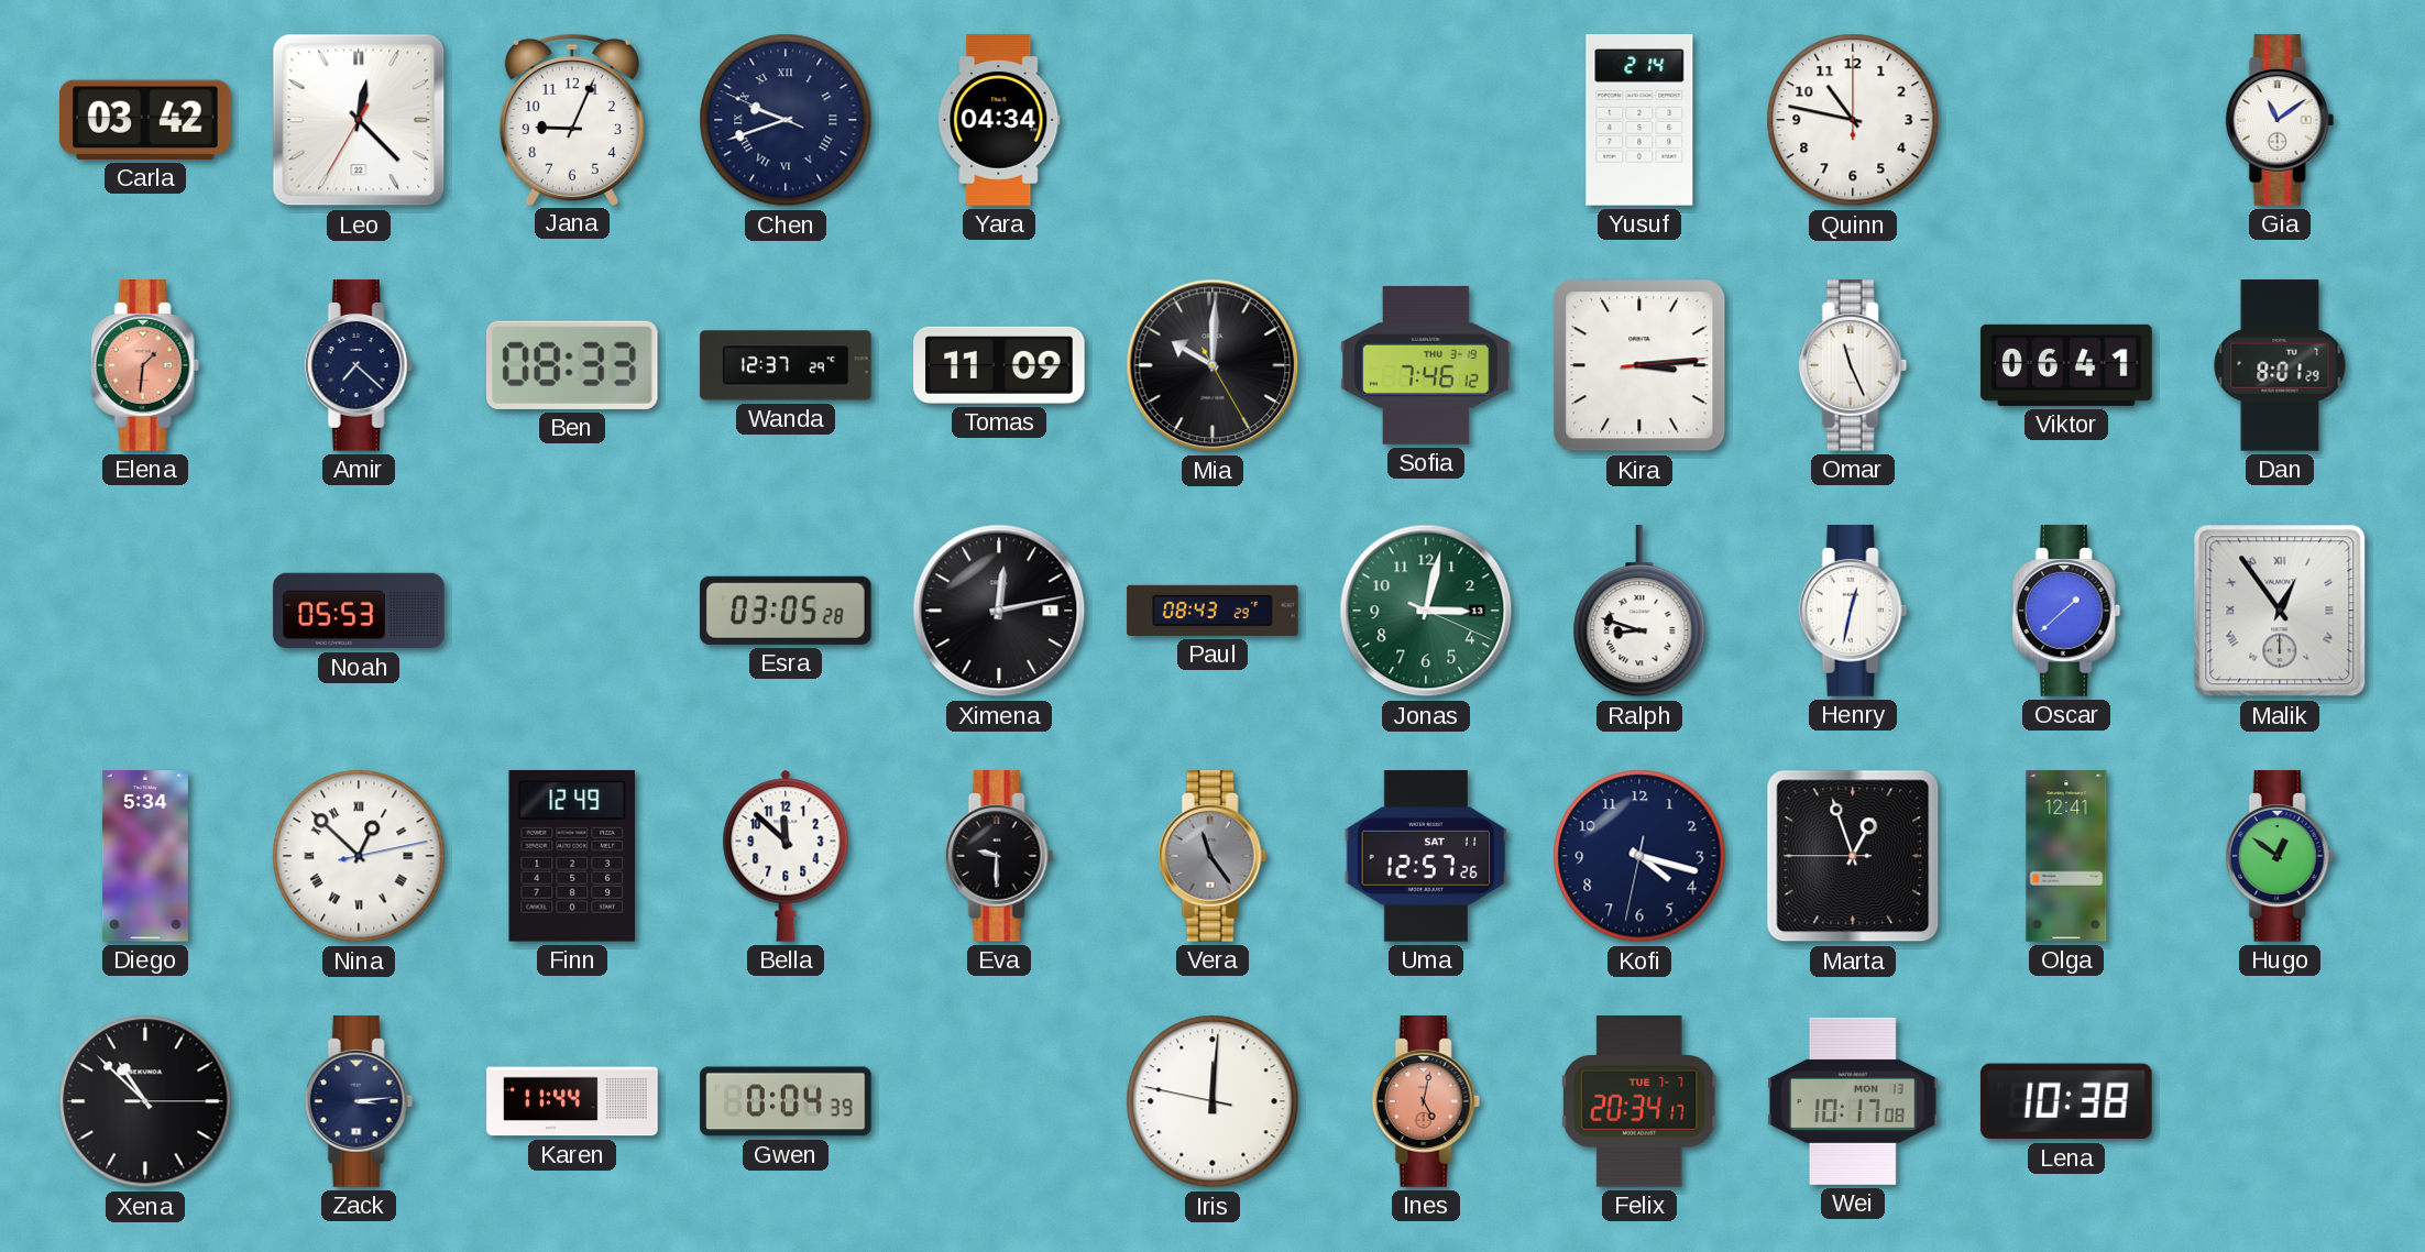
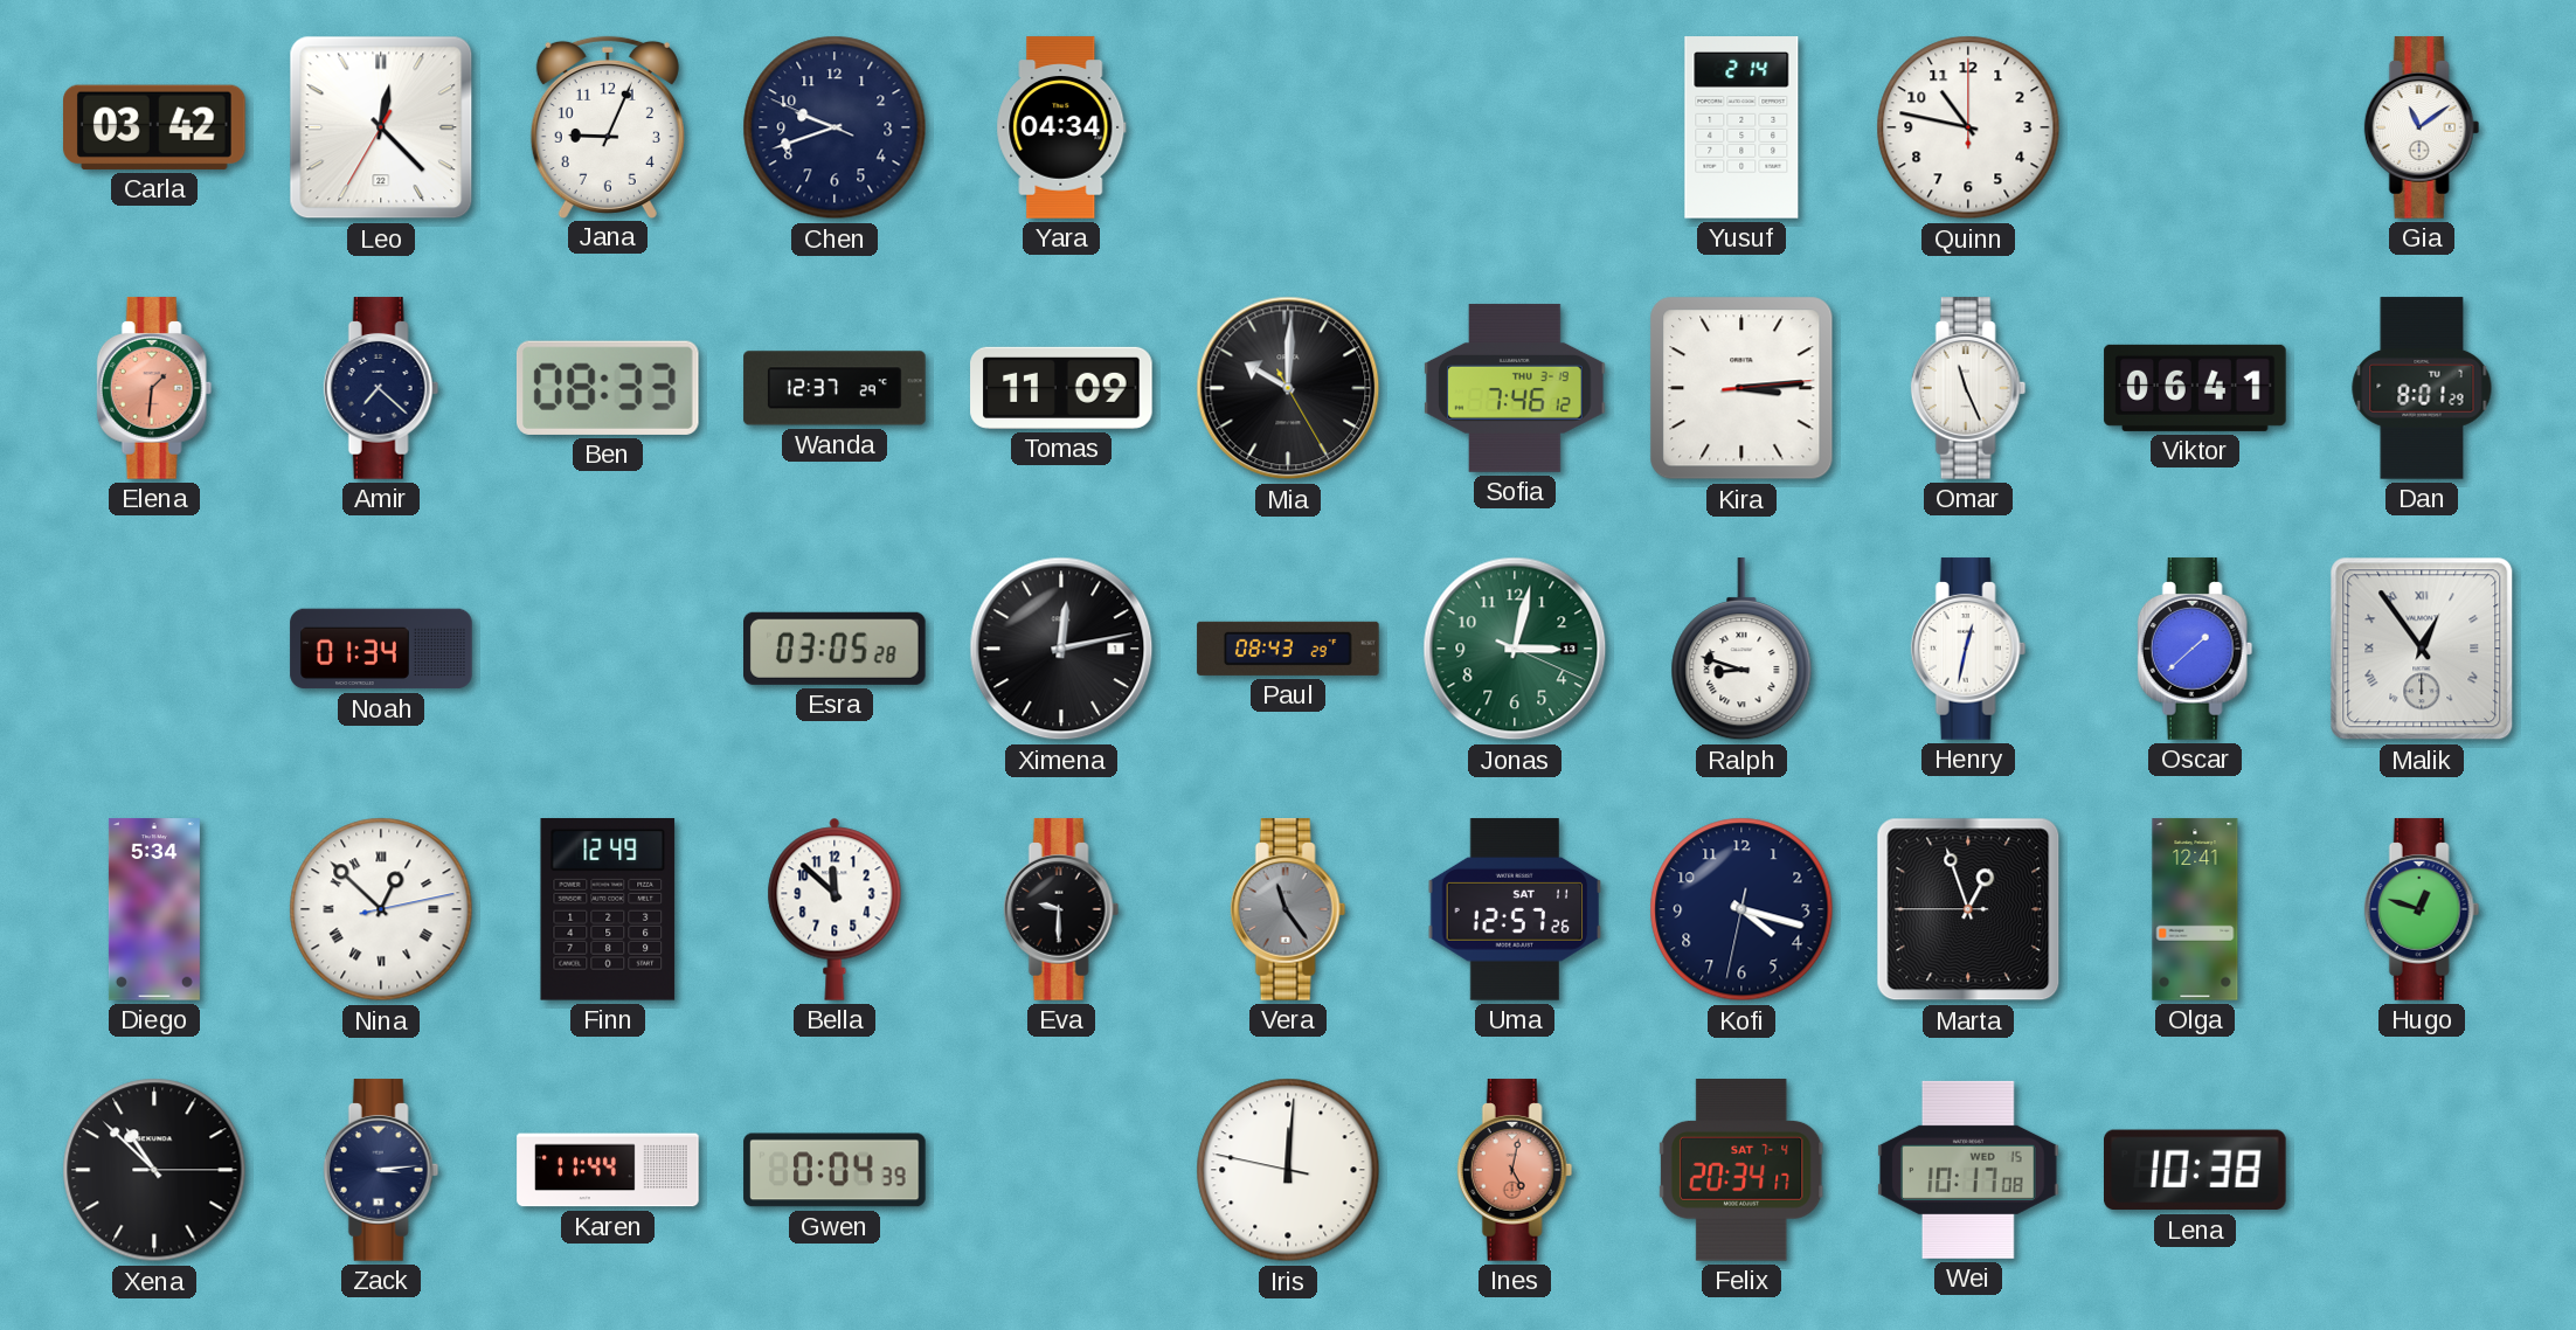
Chen numerals: Roman -> Arabic (835, 127)
Noah: 05:53 -> 01:34 (381, 649)
Hugo: 12:51 -> 12:48 (2422, 909)
Felix date: TUE 7-7 -> SAT 7-4 (1741, 1171)
Wei date: MON 13 -> WED 15 (1968, 1170)
